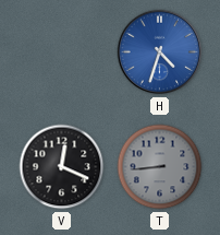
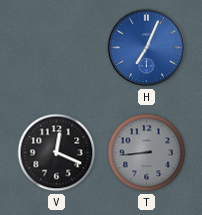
H: 4:33 -> 7:04 (147, 48)
